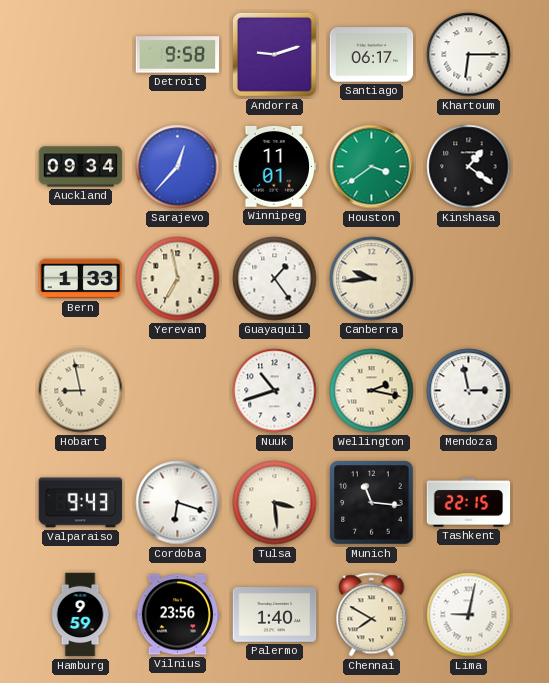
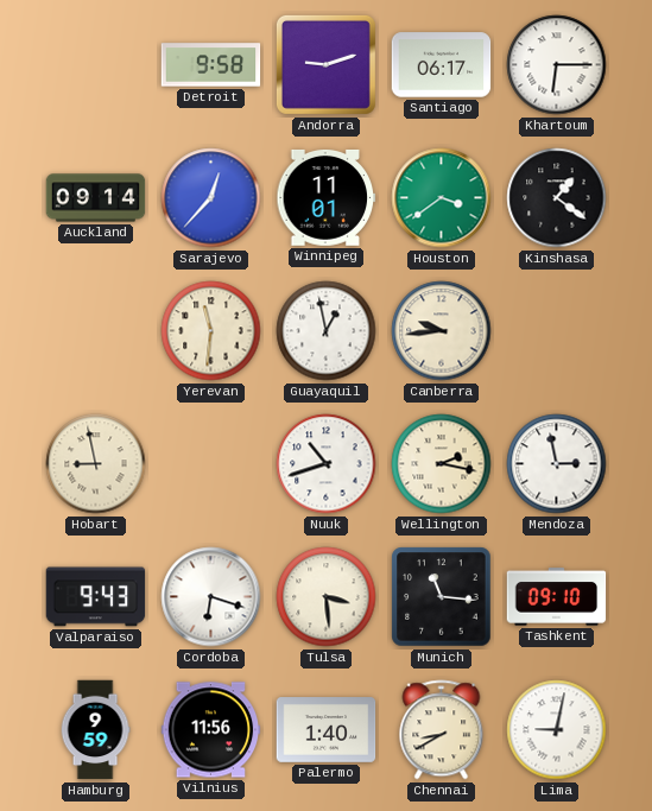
Auckland: 09:34 -> 09:14 (96, 198)
Bern: 1:33 -> none (81, 279)
Yerevan: 6:58 -> 11:31 (211, 331)
Guayaquil: 1:24 -> 12:58 (327, 331)
Tashkent: 22:15 -> 09:10 (557, 597)
Vilnius: 23:56 -> 11:56 (211, 730)
Chennai: 7:50 -> 8:40 (442, 730)
